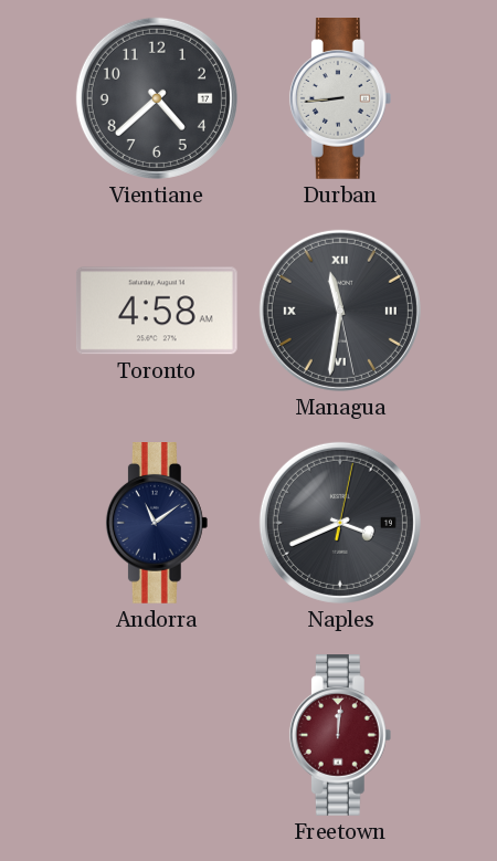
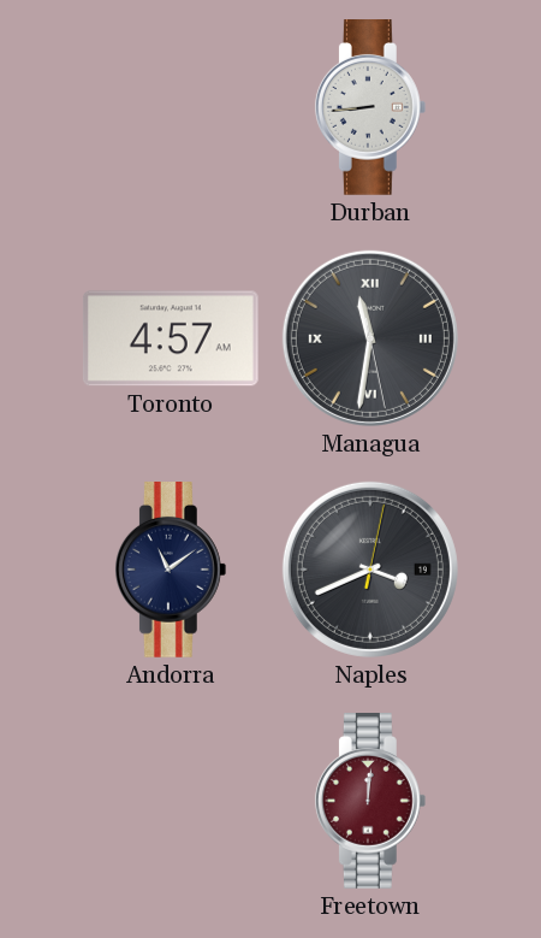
Vientiane: 4:38 -> none (157, 98)
Toronto: 4:58 -> 4:57 (171, 338)
